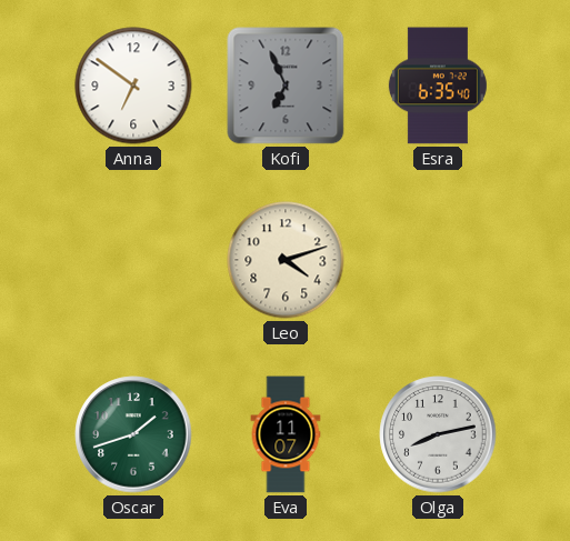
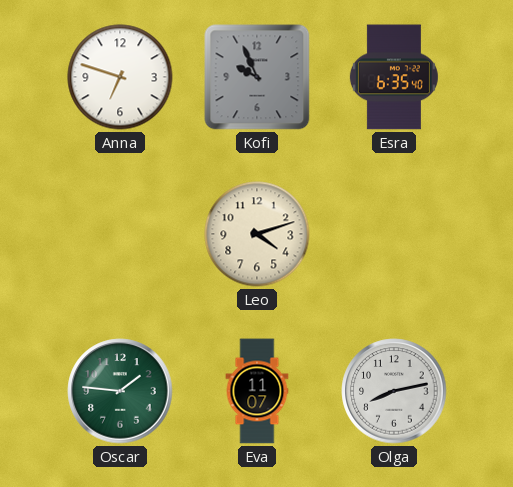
Anna: 6:51 -> 6:48 (120, 77)
Kofi: 6:56 -> 9:56 (257, 77)
Oscar: 1:42 -> 1:46 (120, 391)
